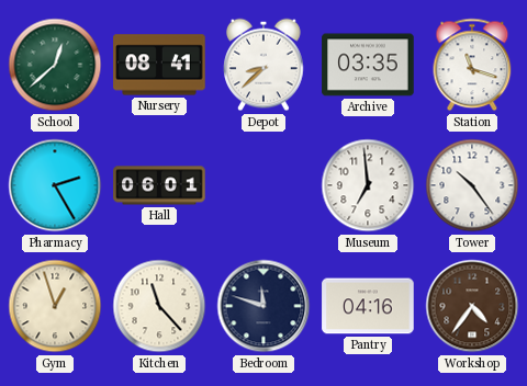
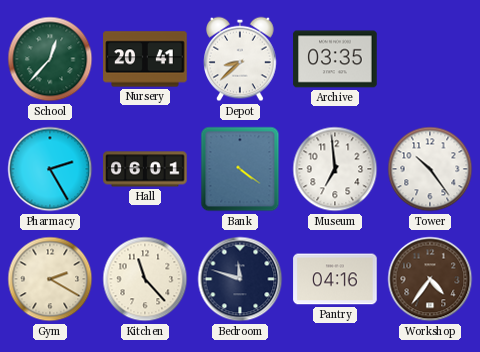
School: 12:38 -> 12:37 (50, 59)
Nursery: 08:41 -> 20:41 (145, 59)
Station: 11:18 -> none (472, 65)
Bank: none -> 4:21 (240, 169)
Gym: 12:57 -> 2:20 (50, 279)
